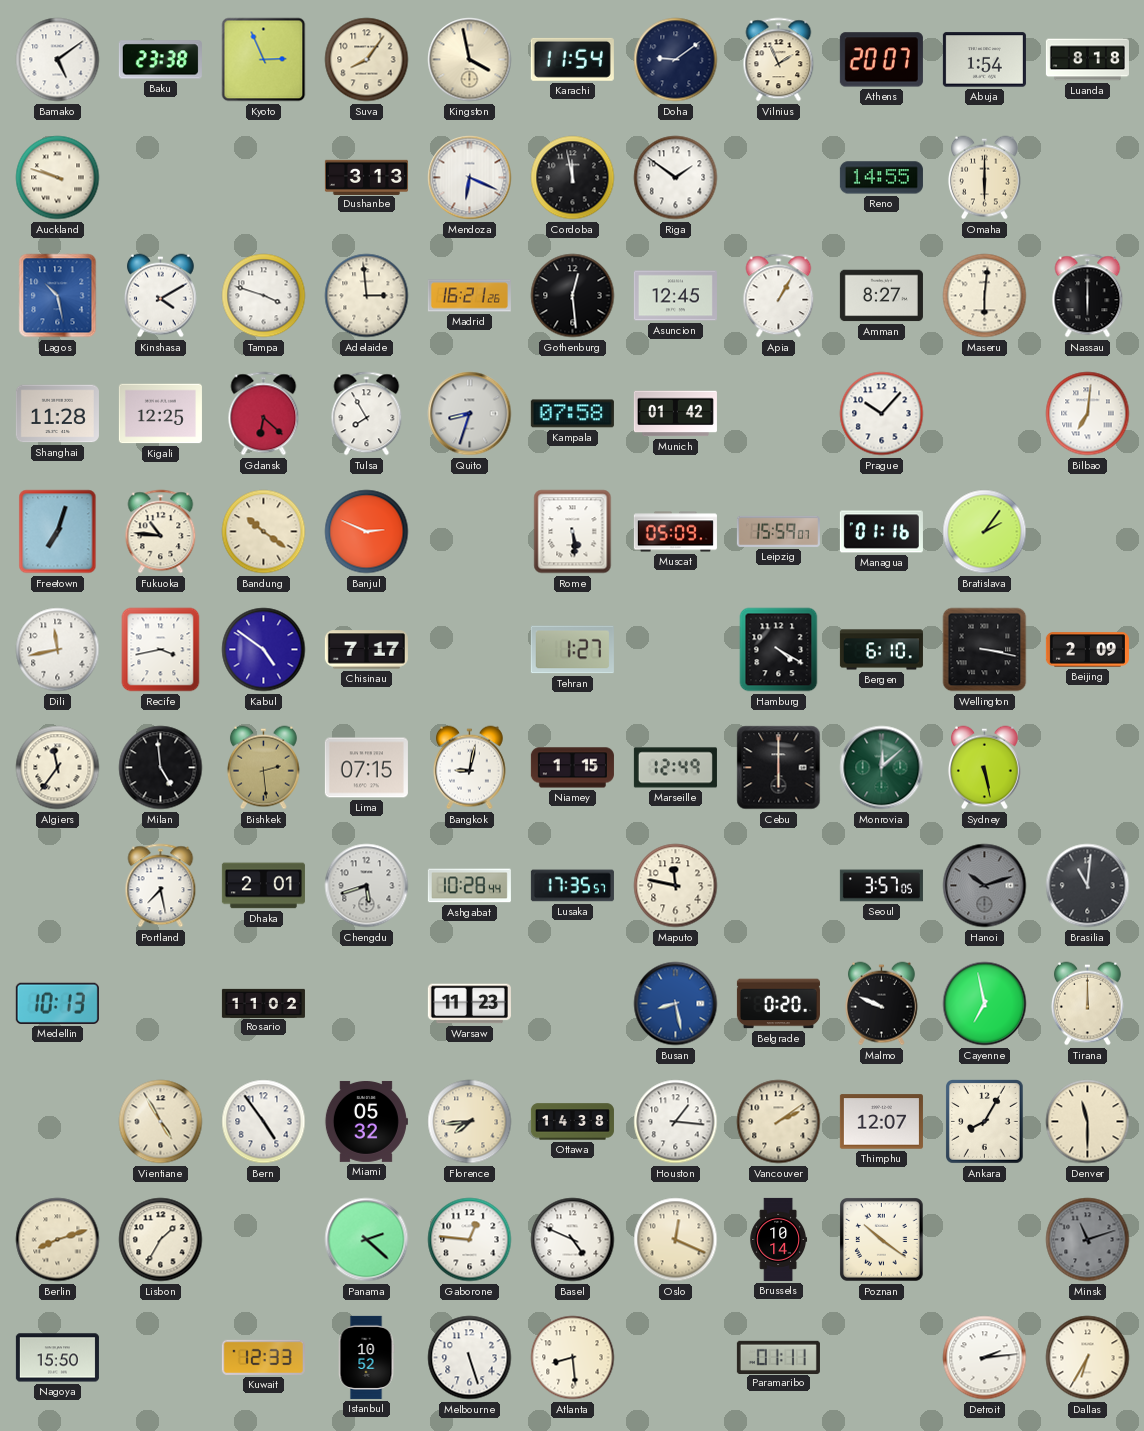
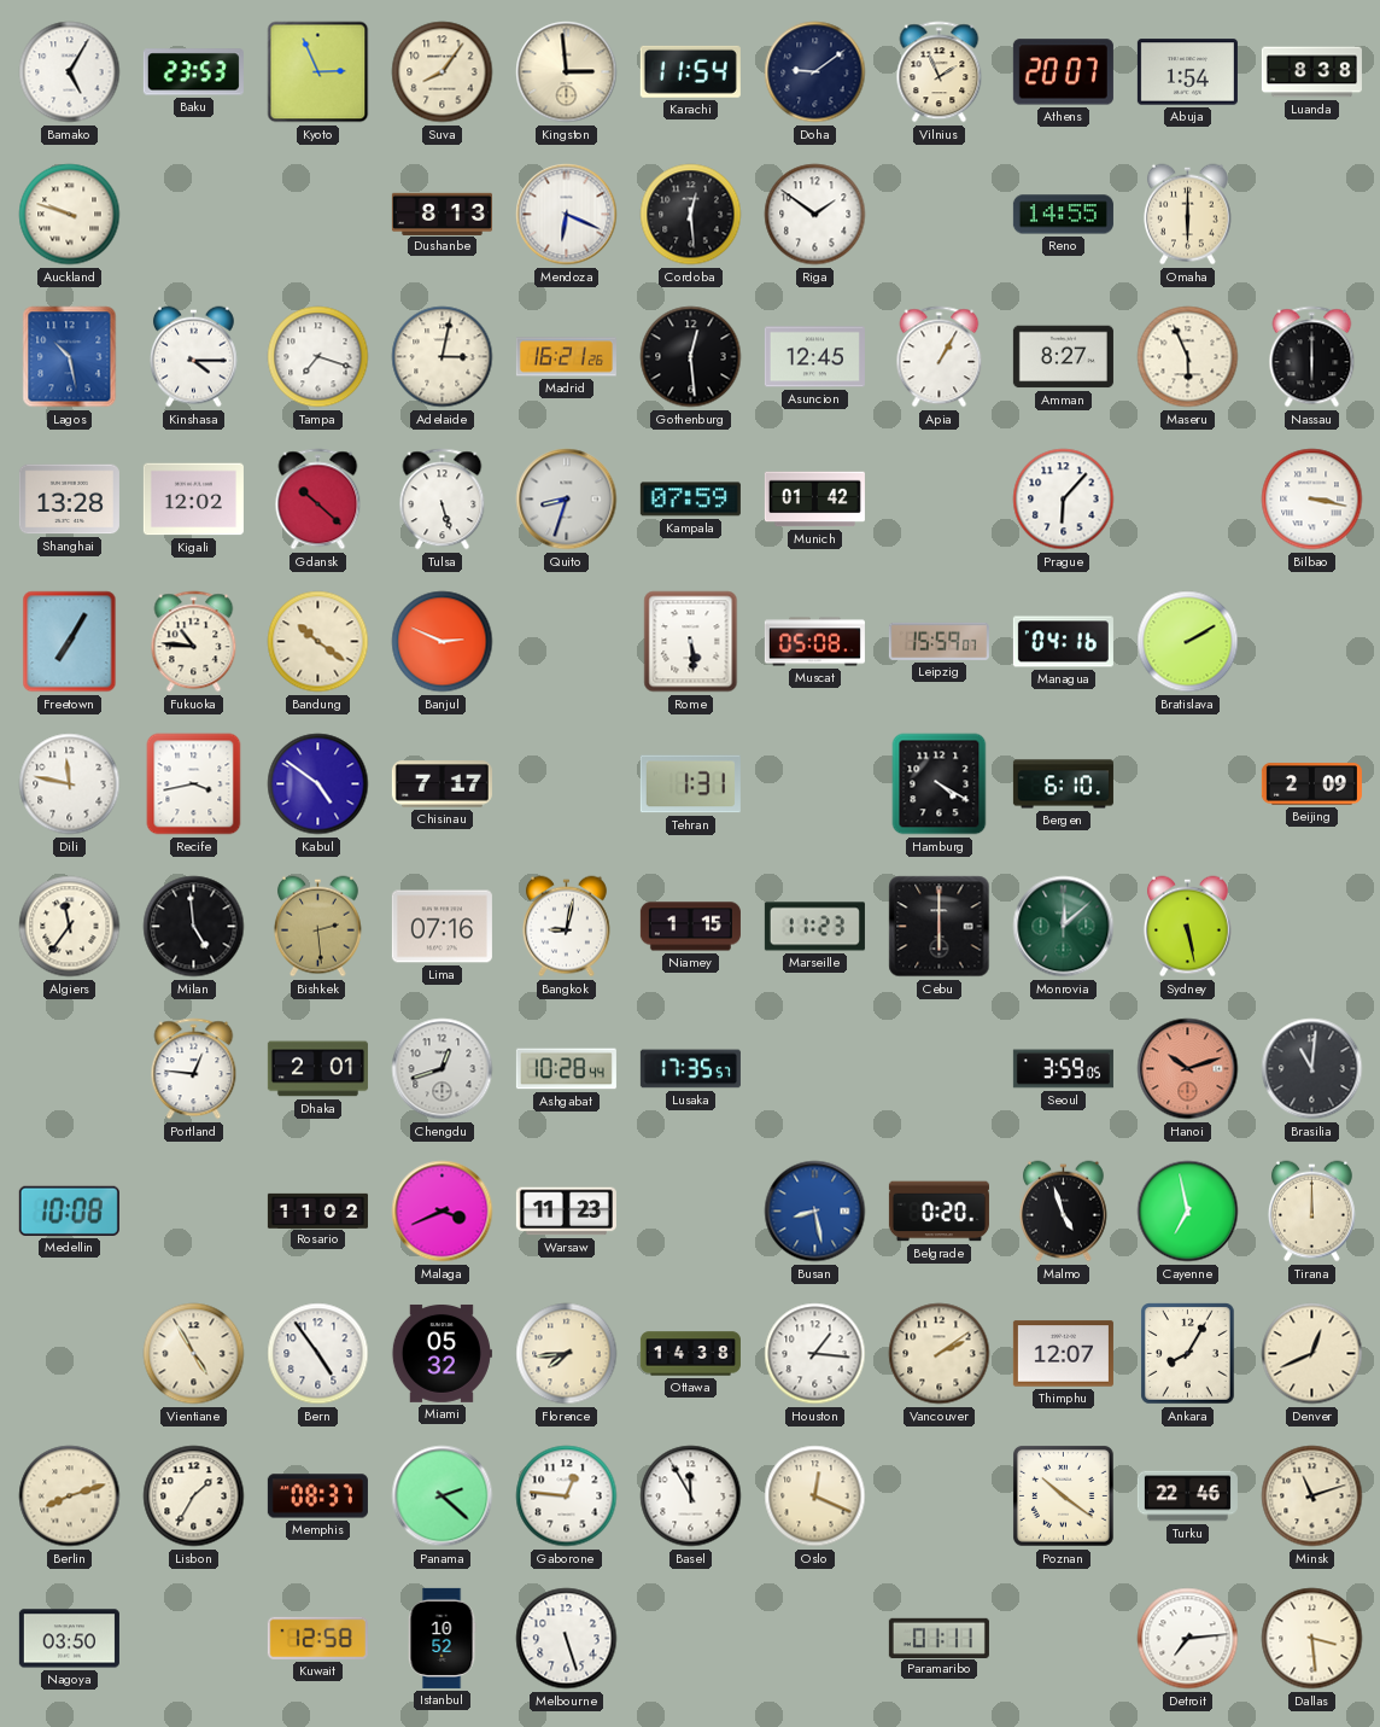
Bamako: 5:09 -> 5:05 (70, 72)
Baku: 23:38 -> 23:53 (193, 72)
Kingston: 3:58 -> 2:59 (567, 72)
Luanda: 8:18 -> 8:38 (1311, 72)
Dushanbe: 3:13 -> 8:13 (442, 214)
Cordoba: 11:58 -> 12:29 (691, 215)
Kinshasa: 4:10 -> 4:15 (193, 357)
Tampa: 3:48 -> 7:18 (318, 357)
Adelaide: 2:59 -> 3:02 (443, 357)
Maseru: 6:01 -> 5:56 (1188, 357)
Shanghai: 11:28 -> 13:28 (69, 500)
Kigali: 12:25 -> 12:02 (193, 500)
Gdansk: 6:22 -> 10:22 (318, 500)
Tulsa: 7:55 -> 5:27 (443, 500)
Kampala: 07:58 -> 07:59 (690, 500)
Prague: 10:07 -> 6:07 (1064, 500)
Bilbao: 7:01 -> 3:17 (1312, 500)
Freetown: 7:03 -> 7:05 (70, 642)
Muscat: 05:09 -> 05:08 (814, 642)
Managua: 01:16 -> 04:16 (1063, 642)
Bratislava: 2:06 -> 2:10 (1188, 642)
Dili: 11:43 -> 11:47 (70, 784)
Tehran: 1:27 -> 1:31 (690, 784)
Wellington: 3:17 -> none (985, 650)
Lima: 07:15 -> 07:16 (442, 927)
Marseille: 12:49 -> 11:23 (814, 927)
Portland: 7:28 -> 12:46 (194, 1069)
Chengdu: 5:42 -> 12:42 (443, 1069)
Maputo: 11:47 -> none (676, 886)
Seoul: 3:57 -> 3:59 (1063, 1069)
Hanoi dial: grey -> salmon (1188, 1069)
Medellin: 10:13 -> 10:08 (69, 1210)
Malaga: none -> 3:41 (443, 1212)
Malmo: 9:49 -> 4:57 (1063, 1212)
Denver: 11:30 -> 12:41 (1312, 1354)
Memphis: none -> 08:37 (317, 1496)
Basel: 4:49 -> 11:55 (691, 1496)
Brussels: 10:14 -> none (779, 1239)
Turku: none -> 22:46 (1187, 1496)
Minsk dial: grey -> cream (1312, 1496)
Nagoya: 15:50 -> 03:50 (69, 1639)
Kuwait: 12:33 -> 12:58 (317, 1638)
Atlanta: 8:29 -> none (573, 1358)
Detroit: 2:14 -> 7:14 (1188, 1639)
Dallas: 6:35 -> 3:29 (1312, 1639)
